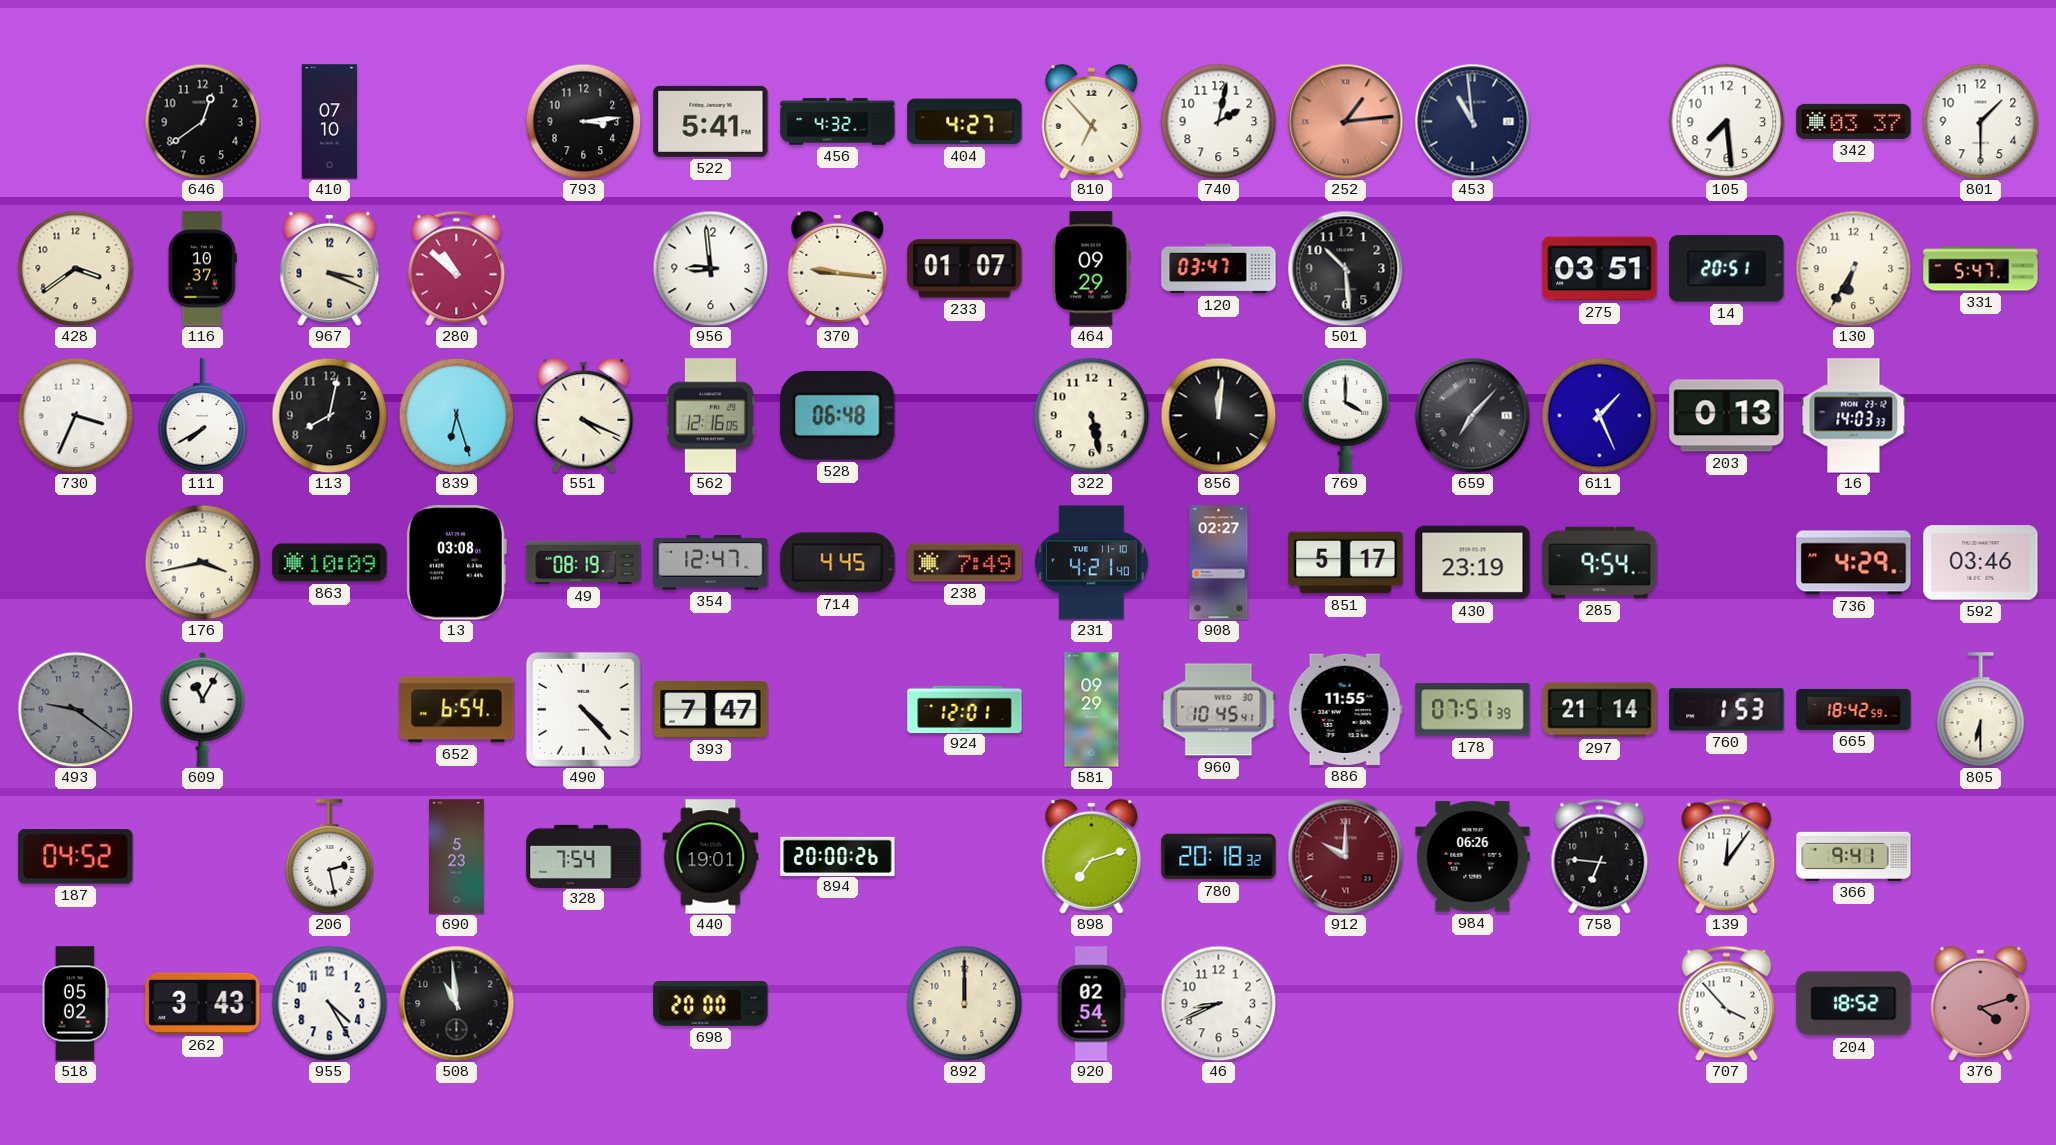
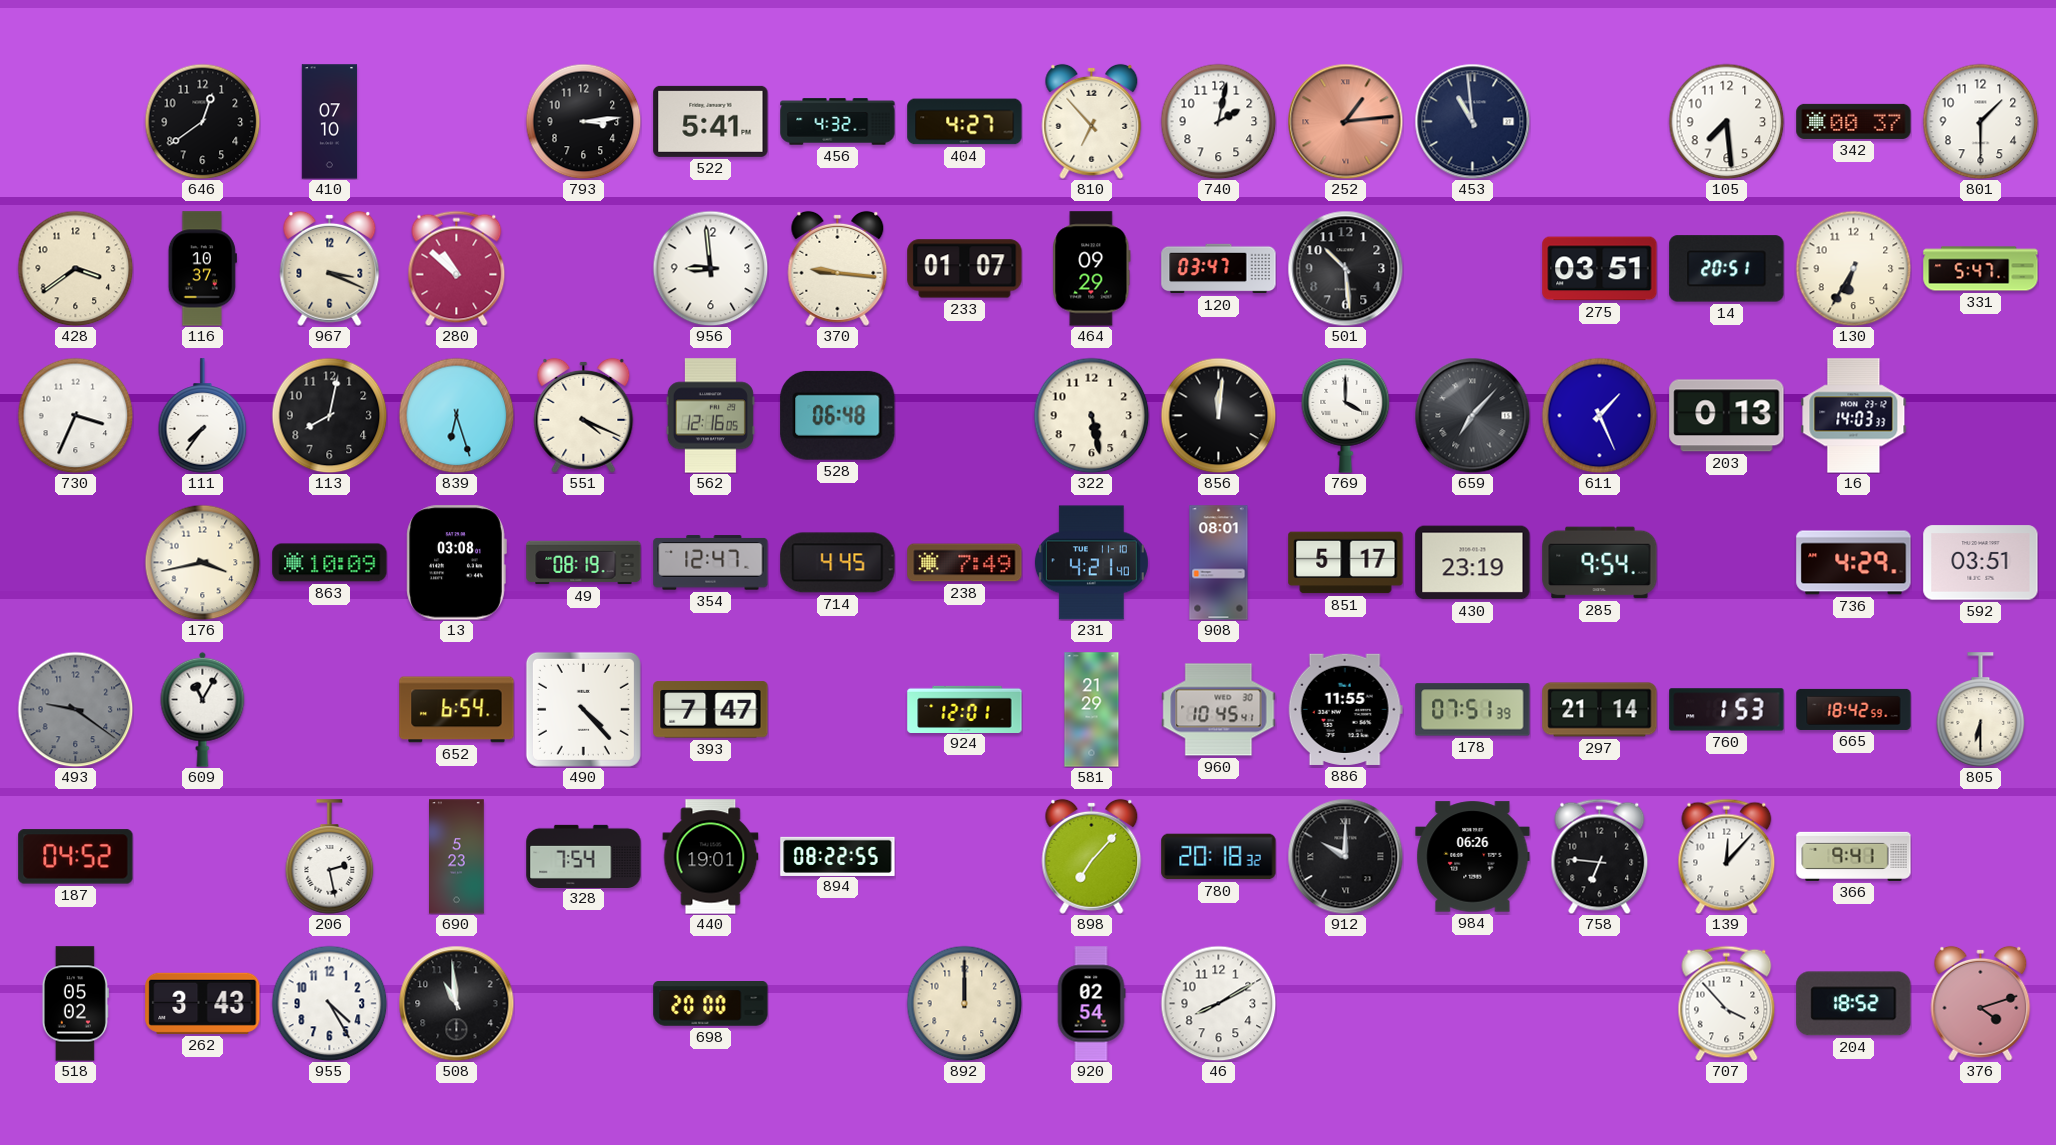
342: 03:37 -> 00:37 (1854, 121)
111: 7:40 -> 7:36 (203, 416)
908: 02:27 -> 08:01 (1219, 563)
592: 03:46 -> 03:51 (1981, 563)
581: 09:29 -> 21:29 (1092, 710)
894: 20:00 -> 08:22 (838, 856)
898: 7:12 -> 7:07 (1092, 856)
912 dial: burgundy -> black (1345, 856)
139: 12:06 -> 12:07 (1727, 856)
46: 8:41 -> 8:10 (1218, 1003)
